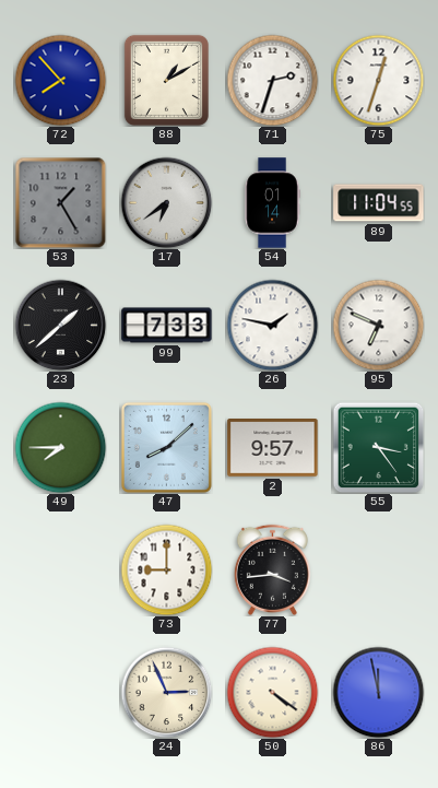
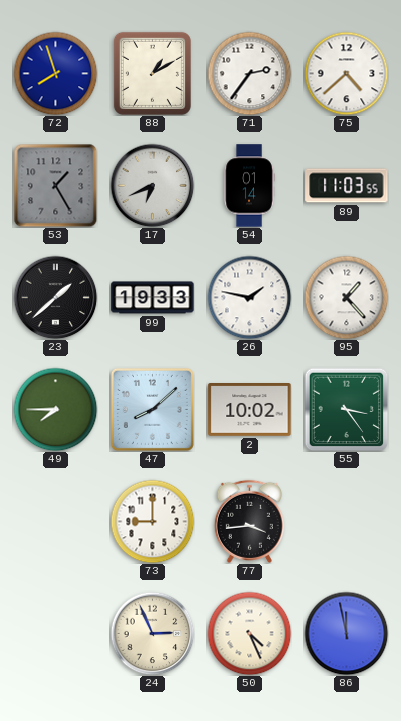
72: 7:53 -> 7:57 (55, 73)
71: 2:33 -> 2:36 (249, 73)
75: 12:33 -> 4:38 (346, 73)
17: 6:39 -> 6:41 (152, 185)
89: 11:04 -> 11:03 (347, 186)
99: 7:33 -> 19:33 (153, 298)
95: 6:49 -> 1:23 (346, 297)
2: 9:57 -> 10:02 (250, 410)
50: 4:21 -> 4:26 (249, 633)
